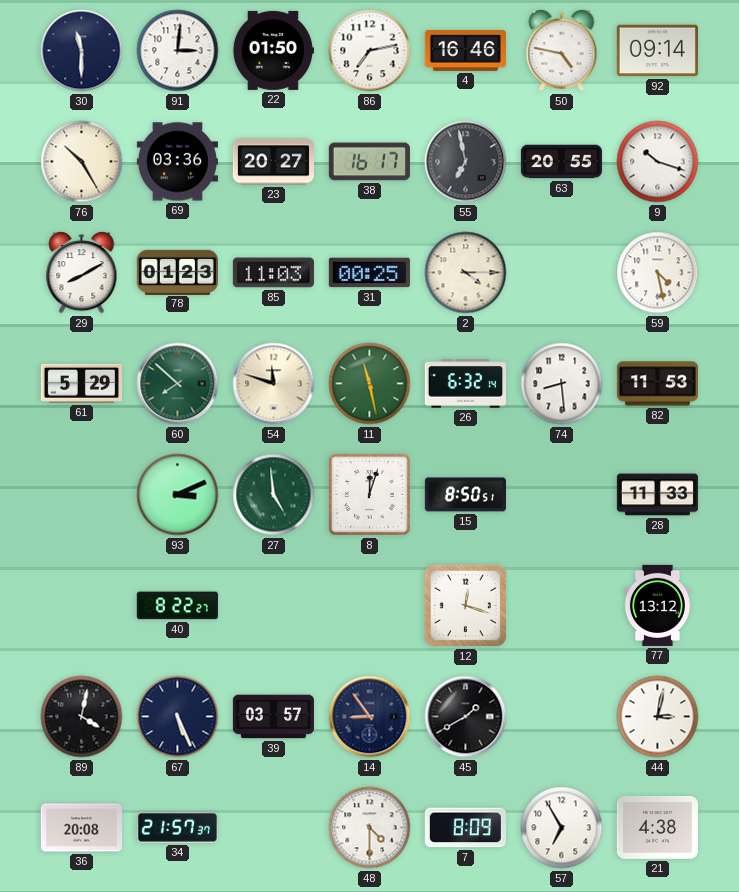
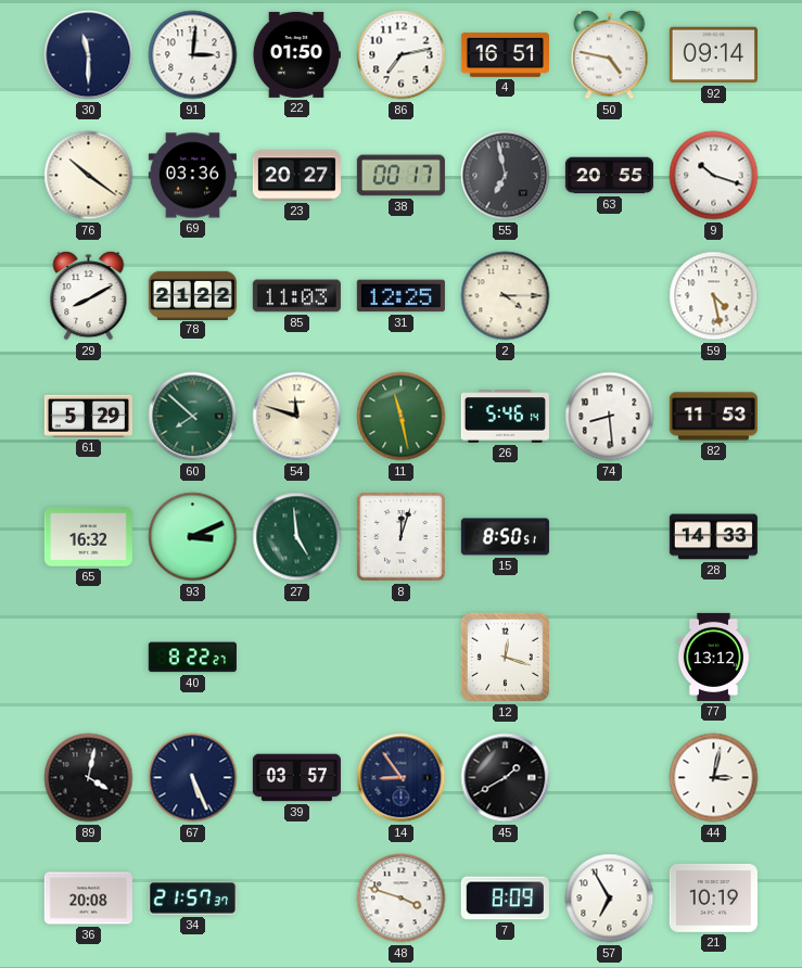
4: 16:46 -> 16:51 (505, 54)
76: 10:25 -> 10:21 (89, 176)
38: 16:17 -> 00:17 (400, 176)
78: 01:23 -> 21:22 (192, 295)
31: 00:25 -> 12:25 (400, 296)
26: 6:32 -> 5:46 (505, 417)
65: none -> 16:32 (88, 537)
28: 11:33 -> 14:33 (713, 537)
48: 4:30 -> 3:48 (402, 899)
21: 4:38 -> 10:19 (713, 897)
